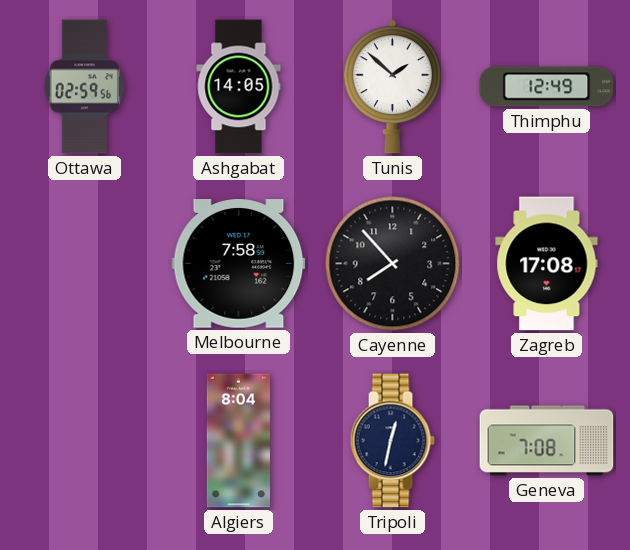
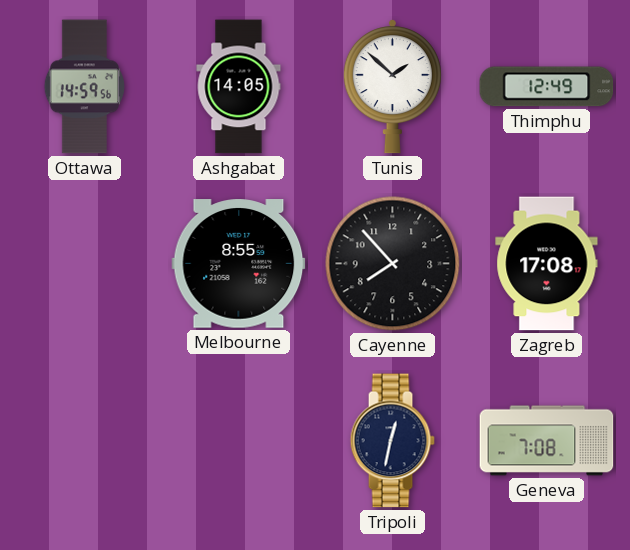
Ottawa: 02:59 -> 14:59 (84, 87)
Melbourne: 7:58 -> 8:55 (239, 264)
Algiers: 8:04 -> none (238, 441)
